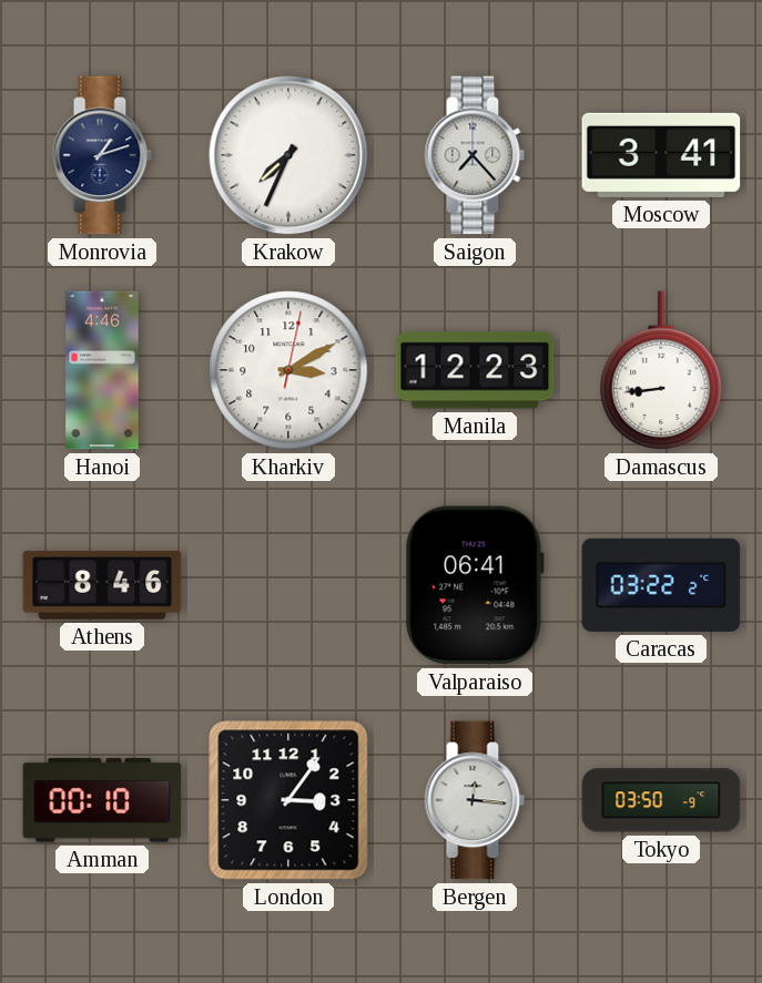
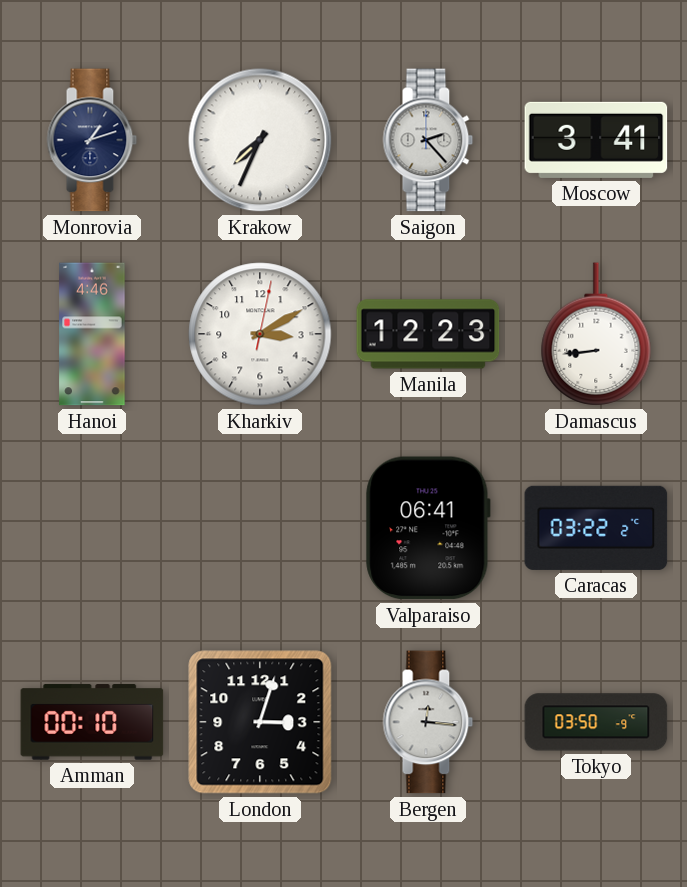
Saigon: 7:23 -> 2:23 (428, 140)
Athens: 8:46 -> none (102, 585)
London: 3:06 -> 3:03 (260, 722)
